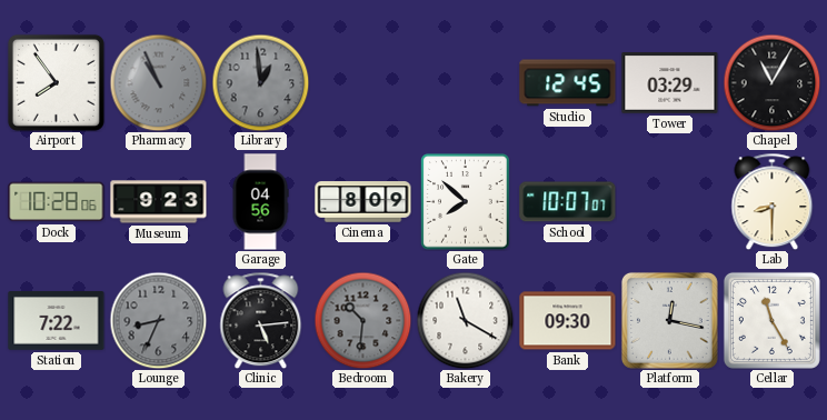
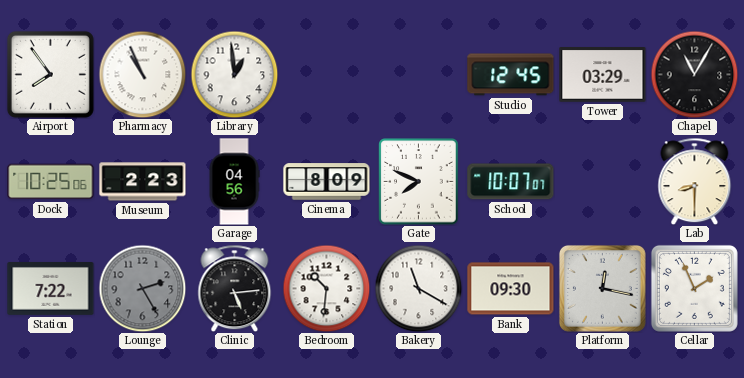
Pharmacy dial: grey -> white (142, 74)
Library dial: grey -> white (234, 74)
Dock: 10:28 -> 10:25 (51, 182)
Museum: 9:23 -> 2:23 (143, 182)
Gate: 7:52 -> 7:49 (419, 182)
Lounge: 8:34 -> 2:25 (142, 288)
Bedroom dial: grey -> white (326, 288)
Cellar: 11:25 -> 1:56 (694, 288)
